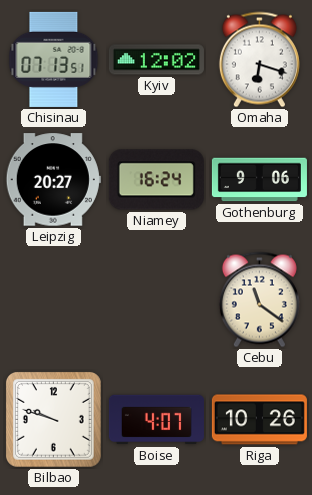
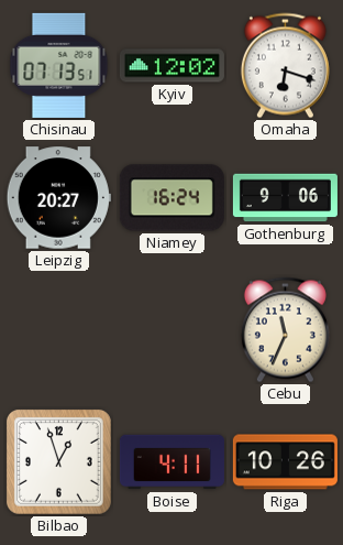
Cebu: 11:21 -> 11:34 (285, 330)
Bilbao: 9:48 -> 12:57 (58, 461)
Boise: 4:07 -> 4:11 (171, 462)
